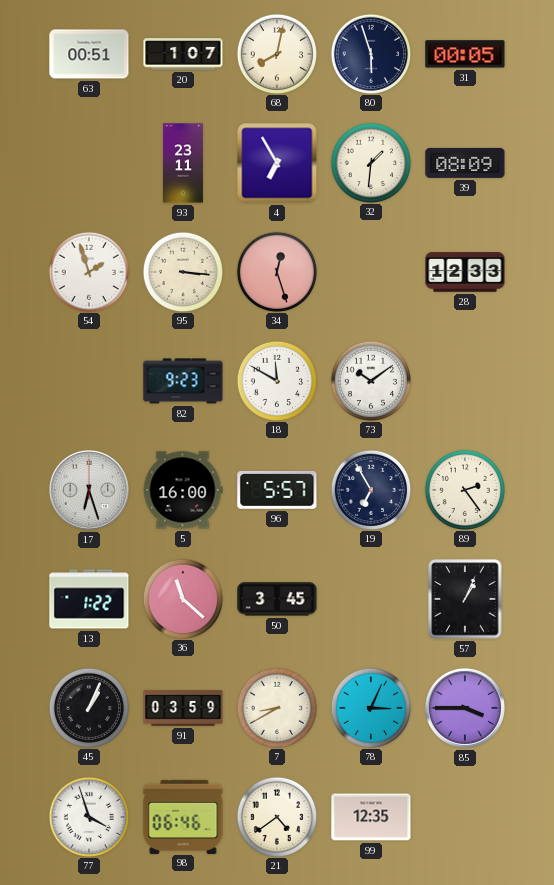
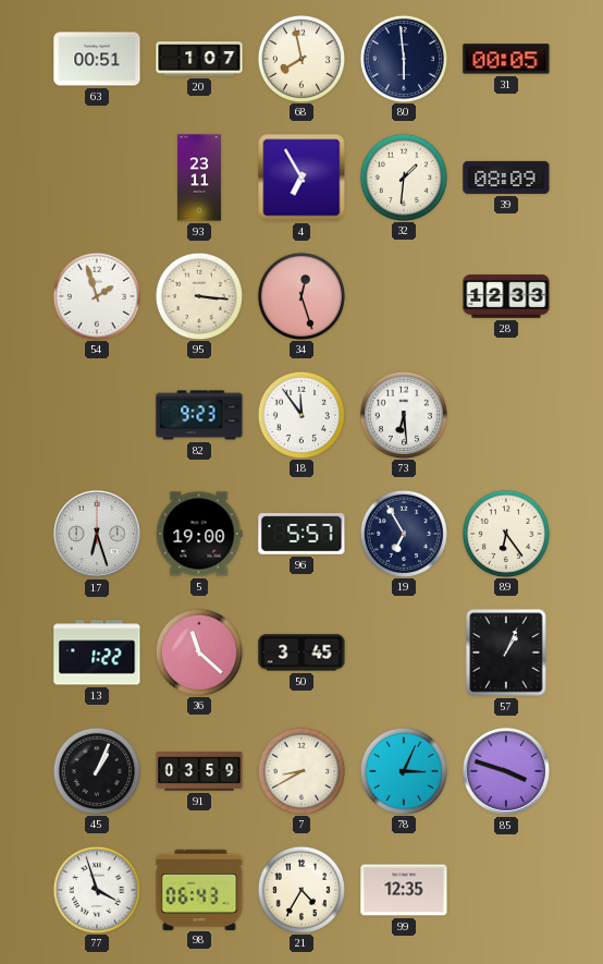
68: 8:02 -> 7:58 (300, 58)
80: 5:57 -> 5:59 (403, 58)
18: 11:50 -> 11:54 (300, 414)
73: 10:09 -> 6:29 (403, 414)
5: 16:00 -> 19:00 (199, 534)
89: 2:24 -> 6:24 (505, 533)
85: 3:45 -> 3:48 (506, 771)
98: 06:46 -> 06:43 (199, 889)
21: 4:39 -> 4:35 (300, 889)
